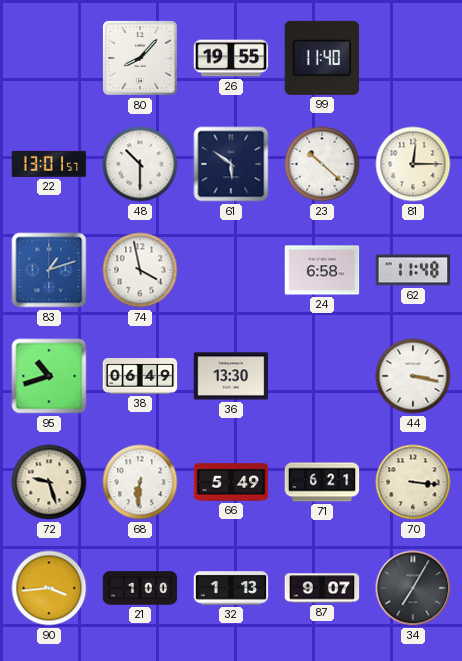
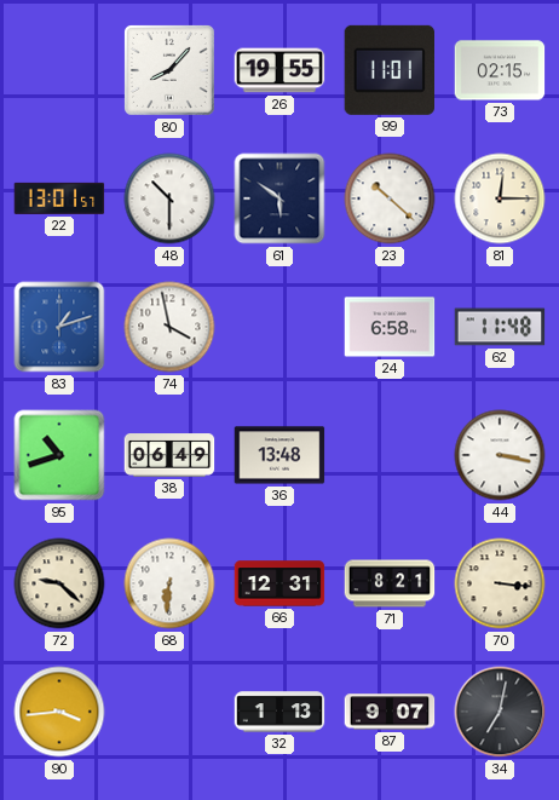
99: 11:40 -> 11:01 (388, 70)
73: none -> 02:15 (500, 70)
36: 13:30 -> 13:48 (279, 455)
72: 9:27 -> 9:22 (59, 583)
66: 5:49 -> 12:31 (279, 583)
71: 6:21 -> 8:21 (390, 583)
21: 1:00 -> none (140, 588)
34: 7:05 -> 7:02 (500, 712)
